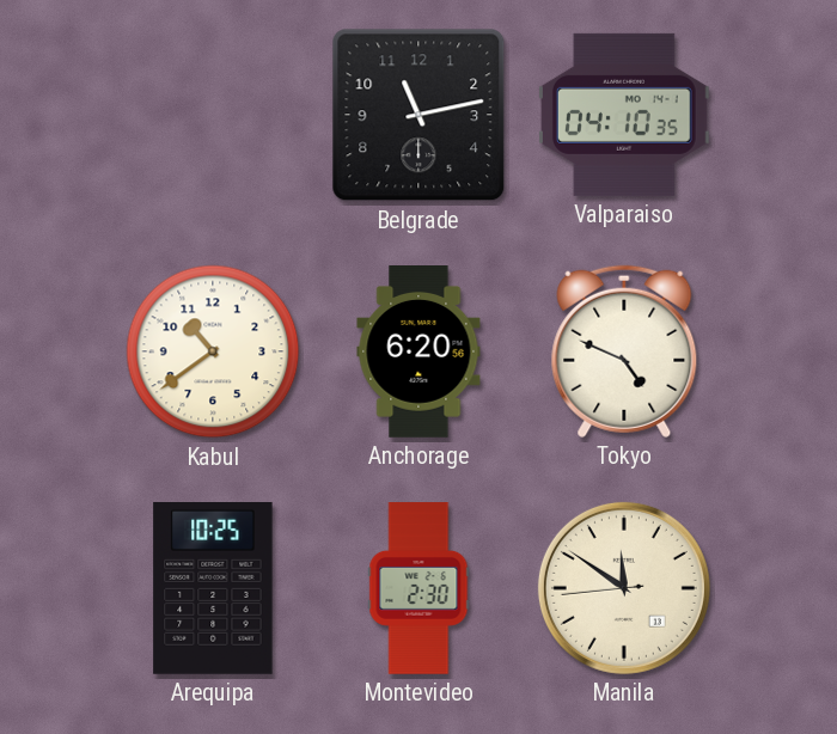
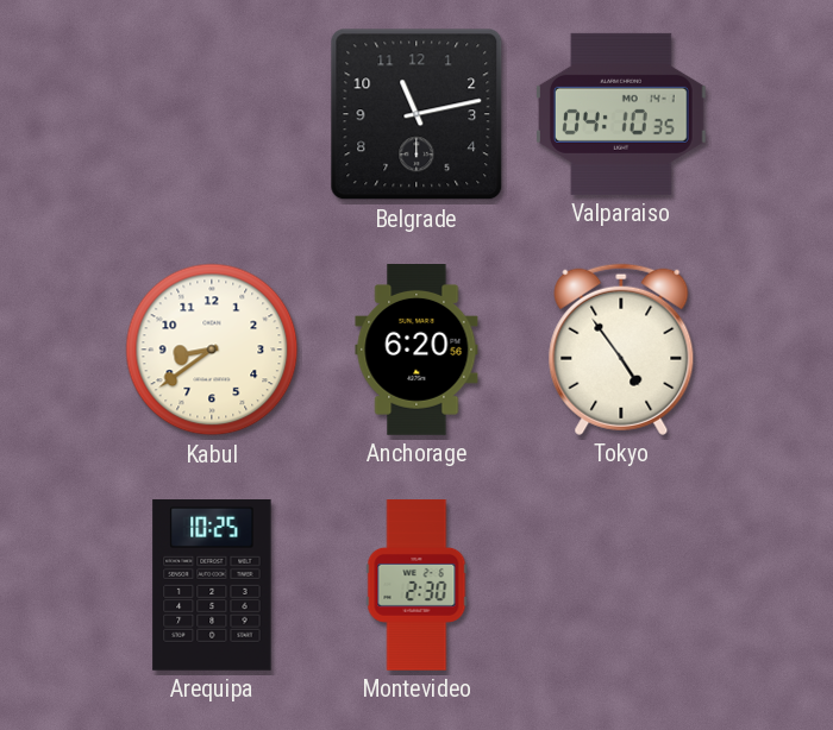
Kabul: 10:39 -> 8:39 (212, 350)
Tokyo: 4:49 -> 4:54 (621, 350)
Manila: 11:50 -> none (624, 588)
